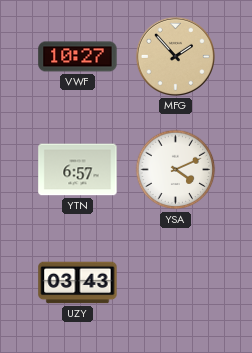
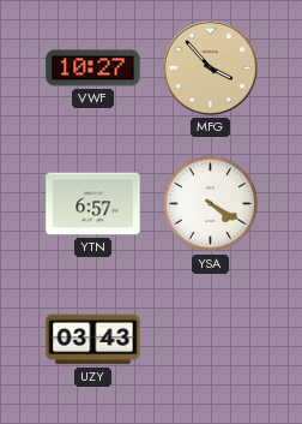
MFG: 1:53 -> 3:53 (210, 67)
YSA: 4:11 -> 4:20 (211, 204)
